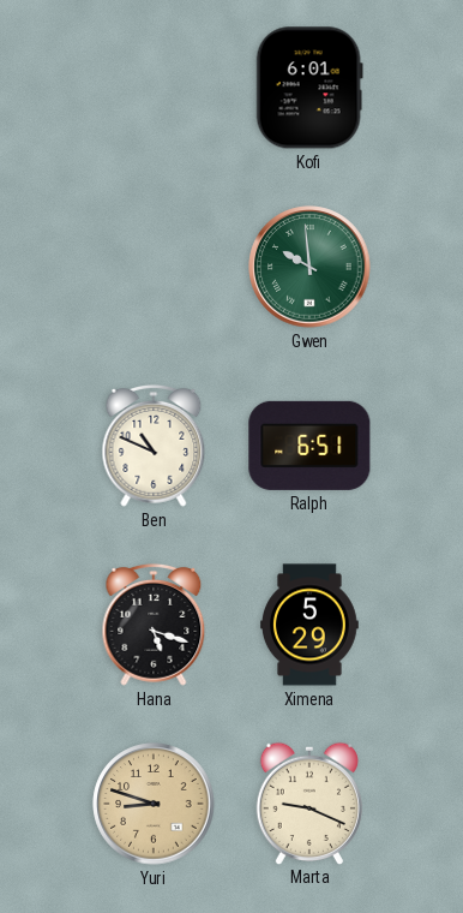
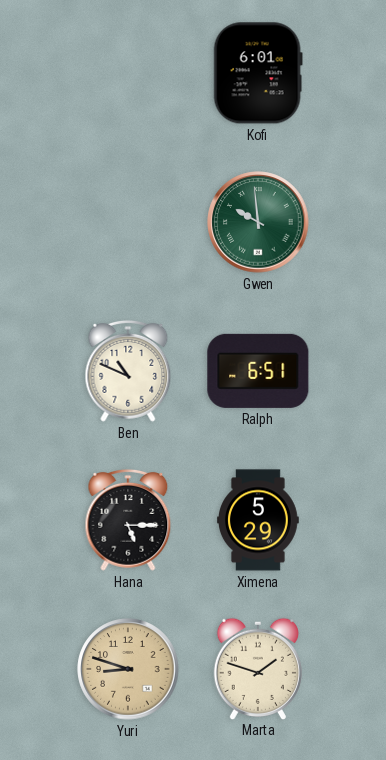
Hana: 5:18 -> 5:15 (128, 520)
Marta: 9:19 -> 1:48 (258, 668)
